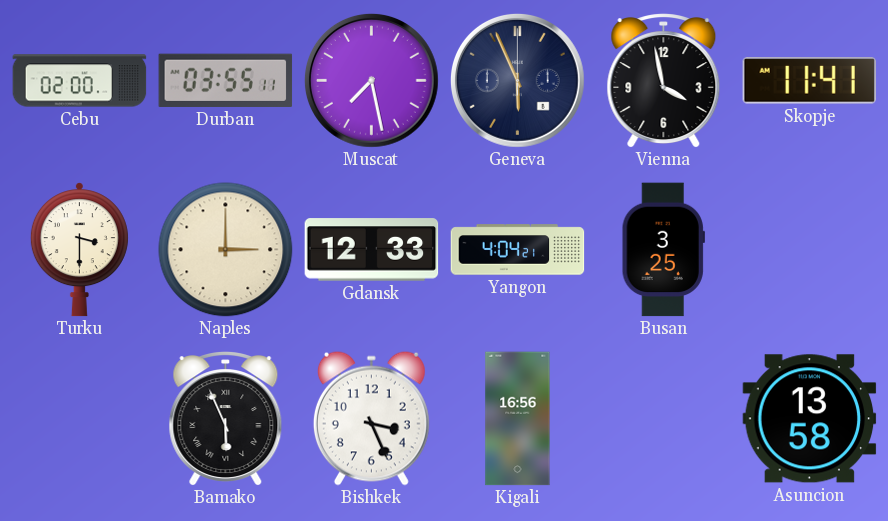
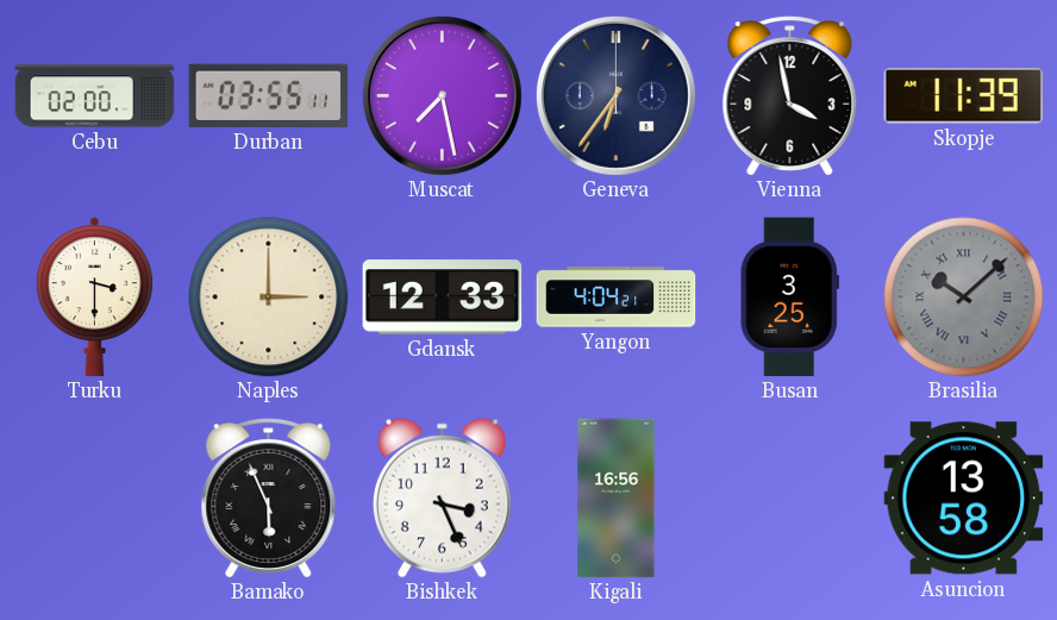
Geneva: 5:56 -> 6:36 (615, 95)
Skopje: 11:41 -> 11:39 (963, 96)
Brasilia: none -> 10:08 (964, 298)
